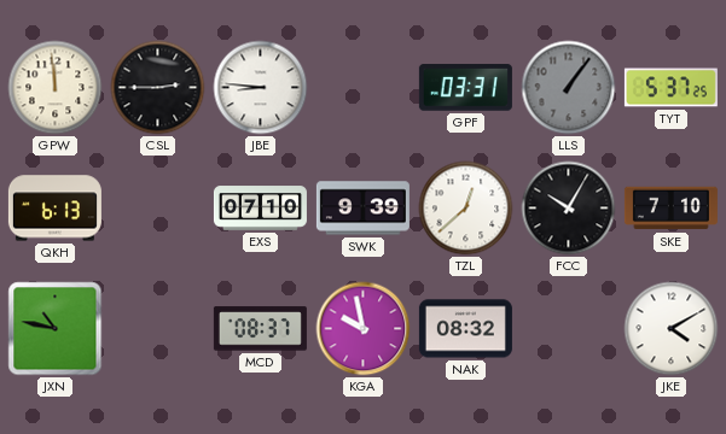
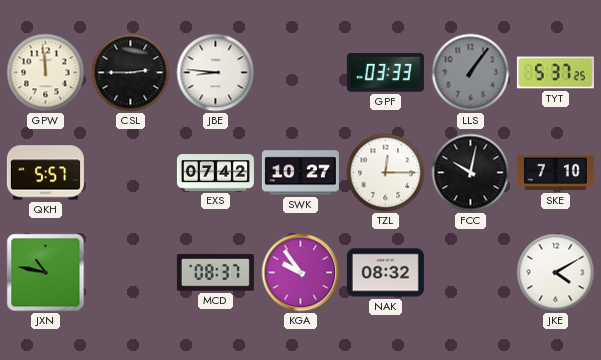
GPF: 03:31 -> 03:33 (385, 73)
QKH: 6:13 -> 5:57 (45, 173)
EXS: 07:10 -> 07:42 (215, 173)
SWK: 9:39 -> 10:27 (300, 173)
TZL: 12:38 -> 12:15 (386, 173)
FCC: 10:05 -> 10:02 (471, 173)
KGA: 9:58 -> 9:54 (301, 273)
